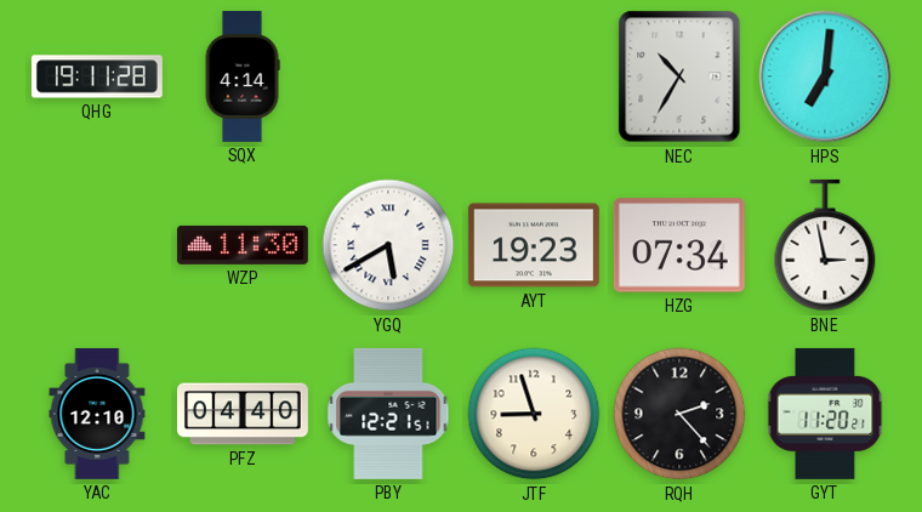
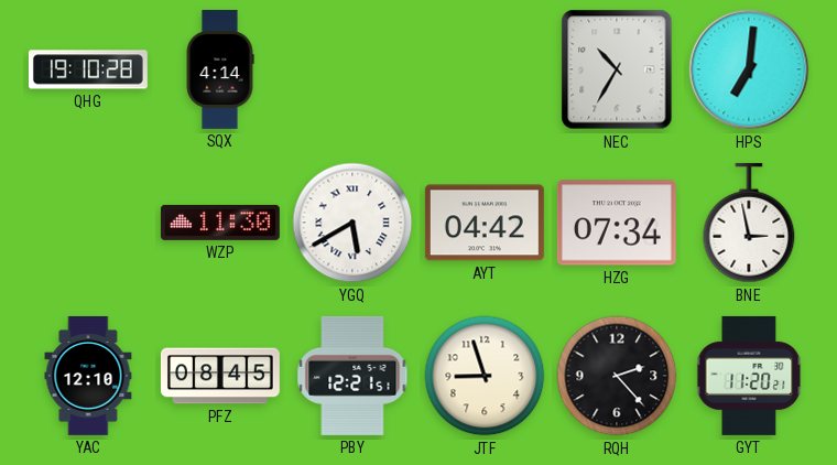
QHG: 19:11 -> 19:10 (88, 69)
AYT: 19:23 -> 04:42 (485, 223)
PFZ: 04:40 -> 08:45 (220, 376)
